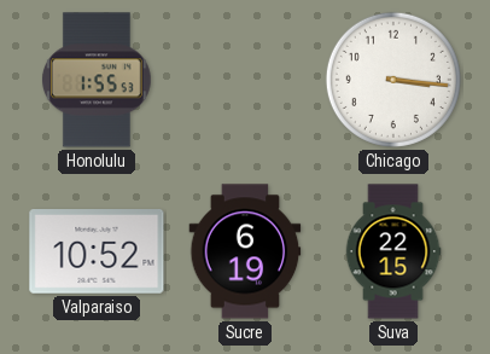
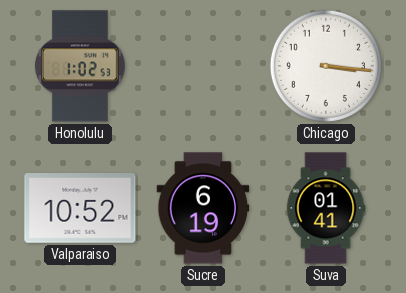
Honolulu: 1:55 -> 1:02 (80, 66)
Suva: 22:15 -> 01:41 (326, 208)
